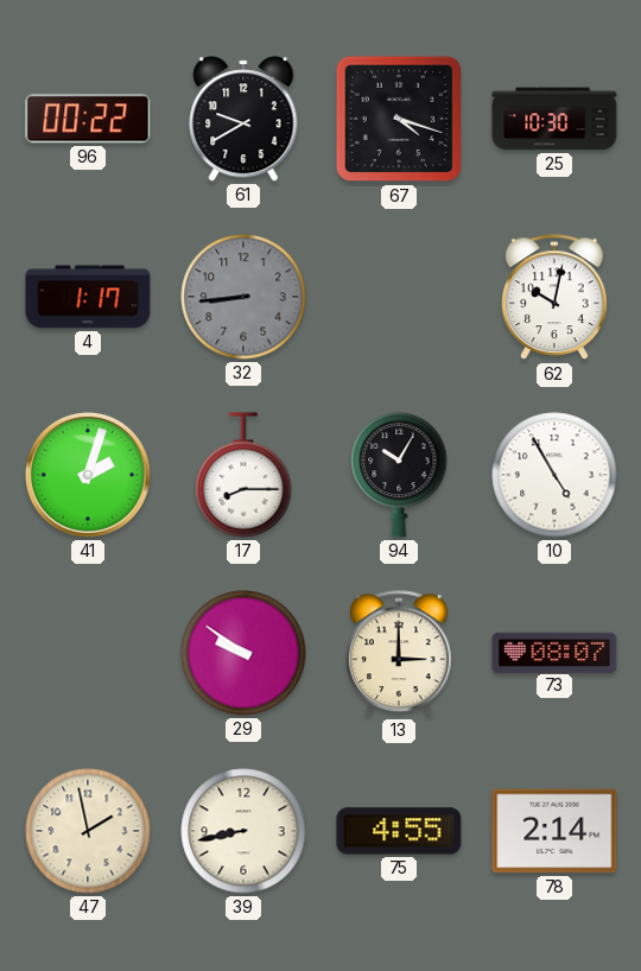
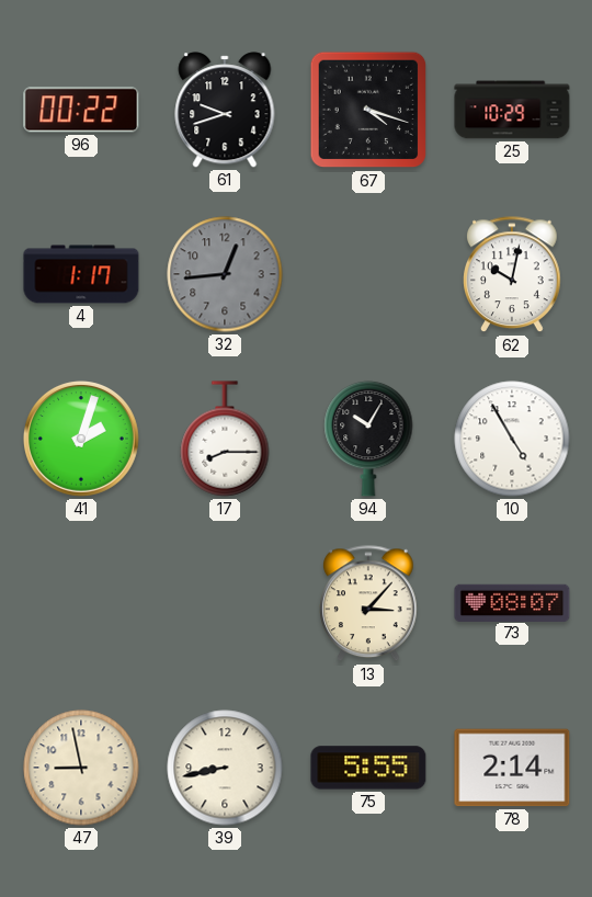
61: 9:40 -> 9:42 (225, 110)
25: 10:30 -> 10:29 (512, 110)
32: 8:44 -> 12:44 (225, 274)
29: 9:51 -> none (243, 653)
13: 3:00 -> 3:07 (369, 604)
47: 1:58 -> 8:58 (81, 768)
75: 4:55 -> 5:55 (368, 768)
